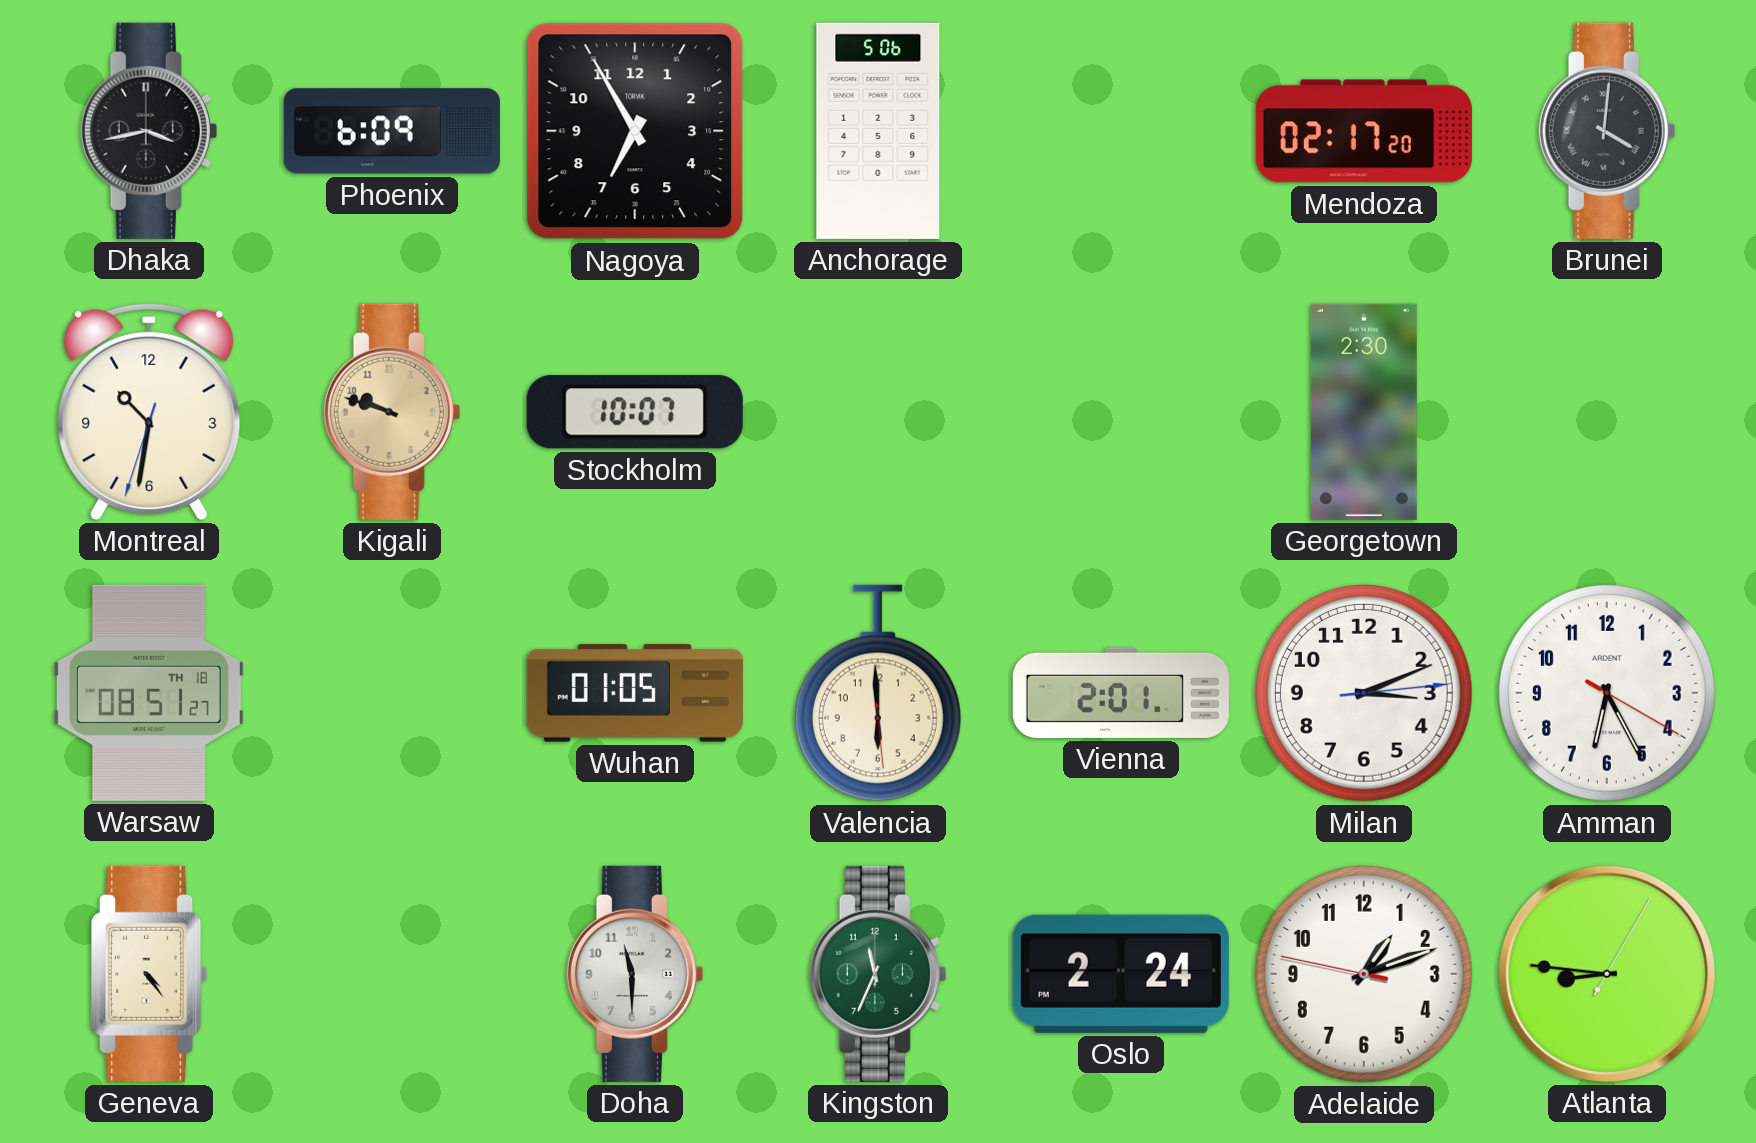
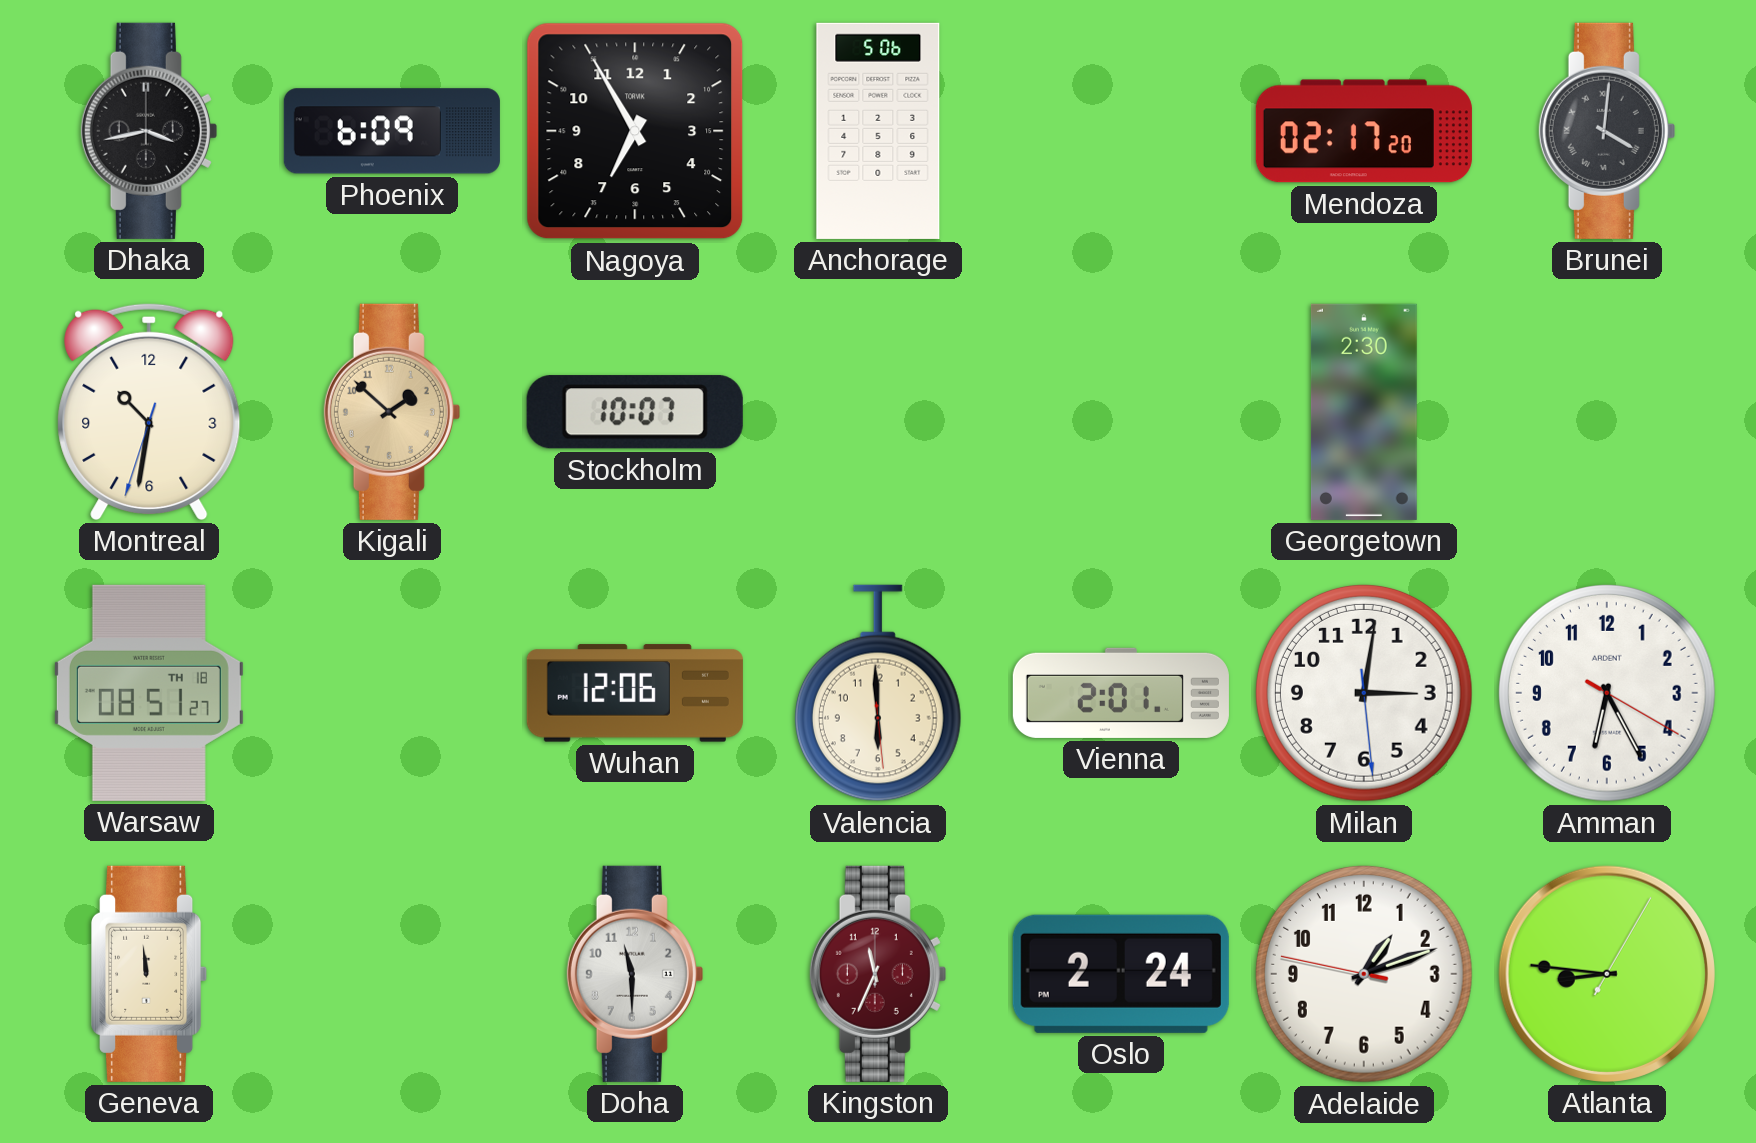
Kigali: 9:48 -> 1:52 (392, 412)
Wuhan: 01:05 -> 12:06 (635, 693)
Milan: 3:11 -> 3:01 (1364, 693)
Geneva: 4:24 -> 11:59 (150, 974)
Kingston dial: green -> burgundy (878, 974)
